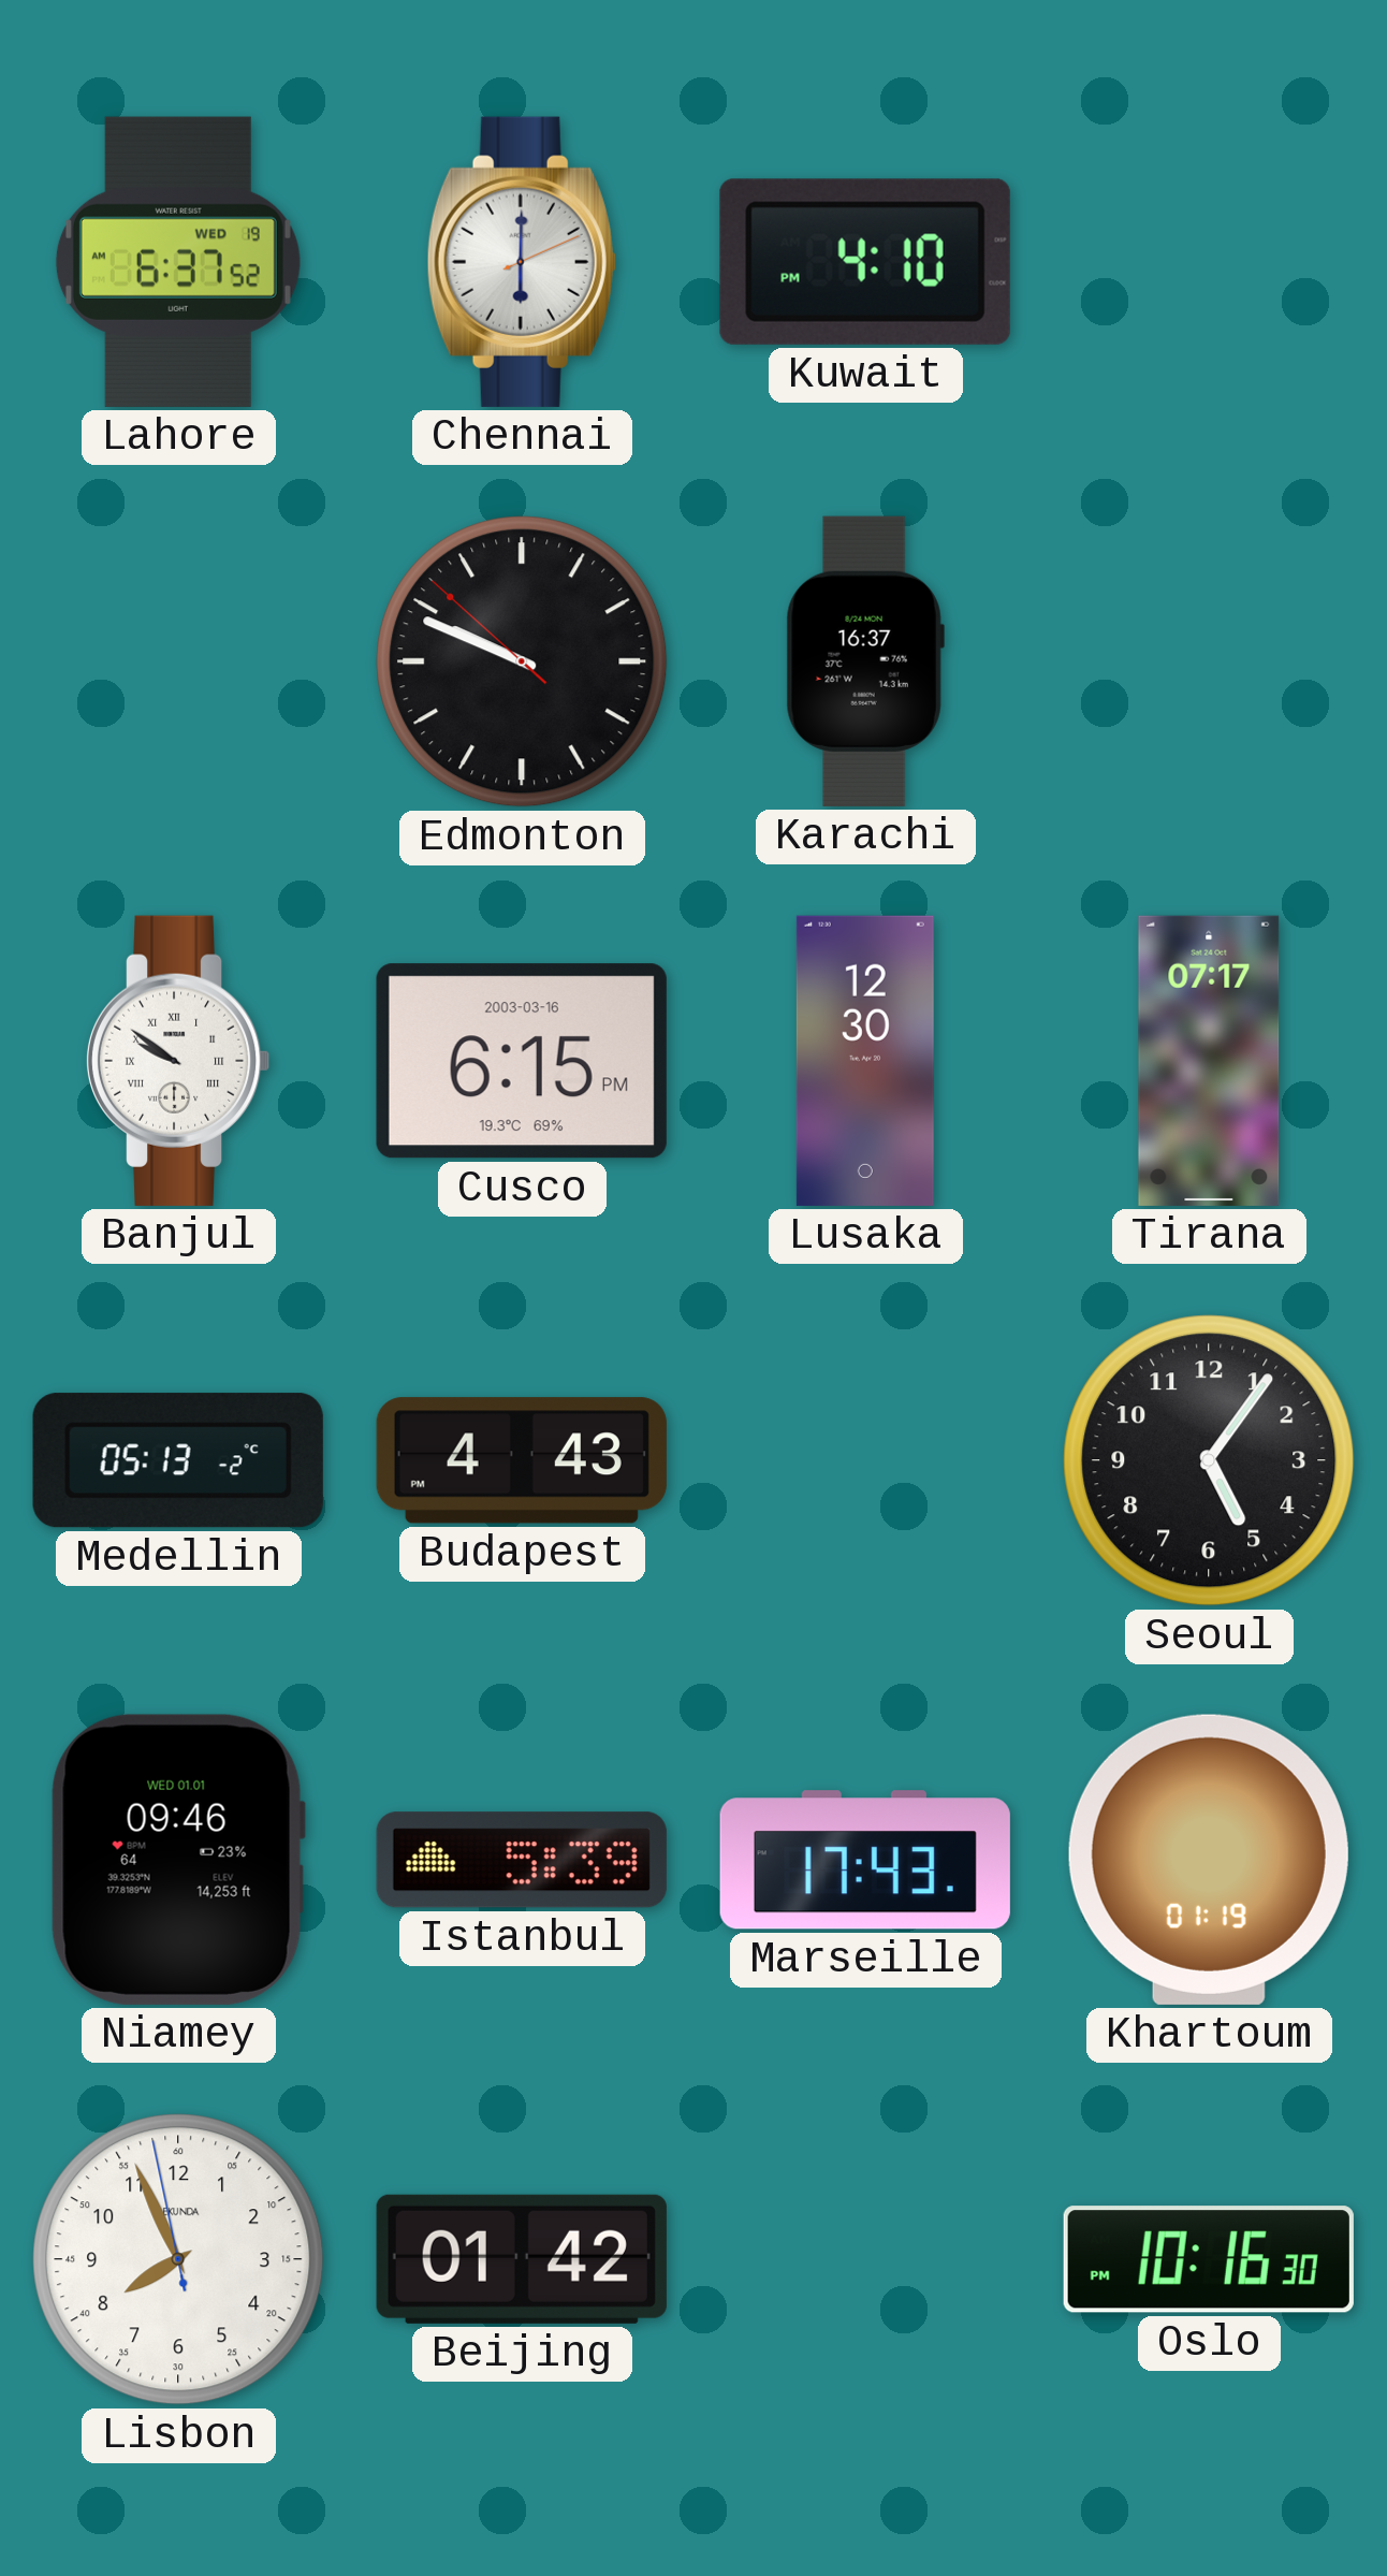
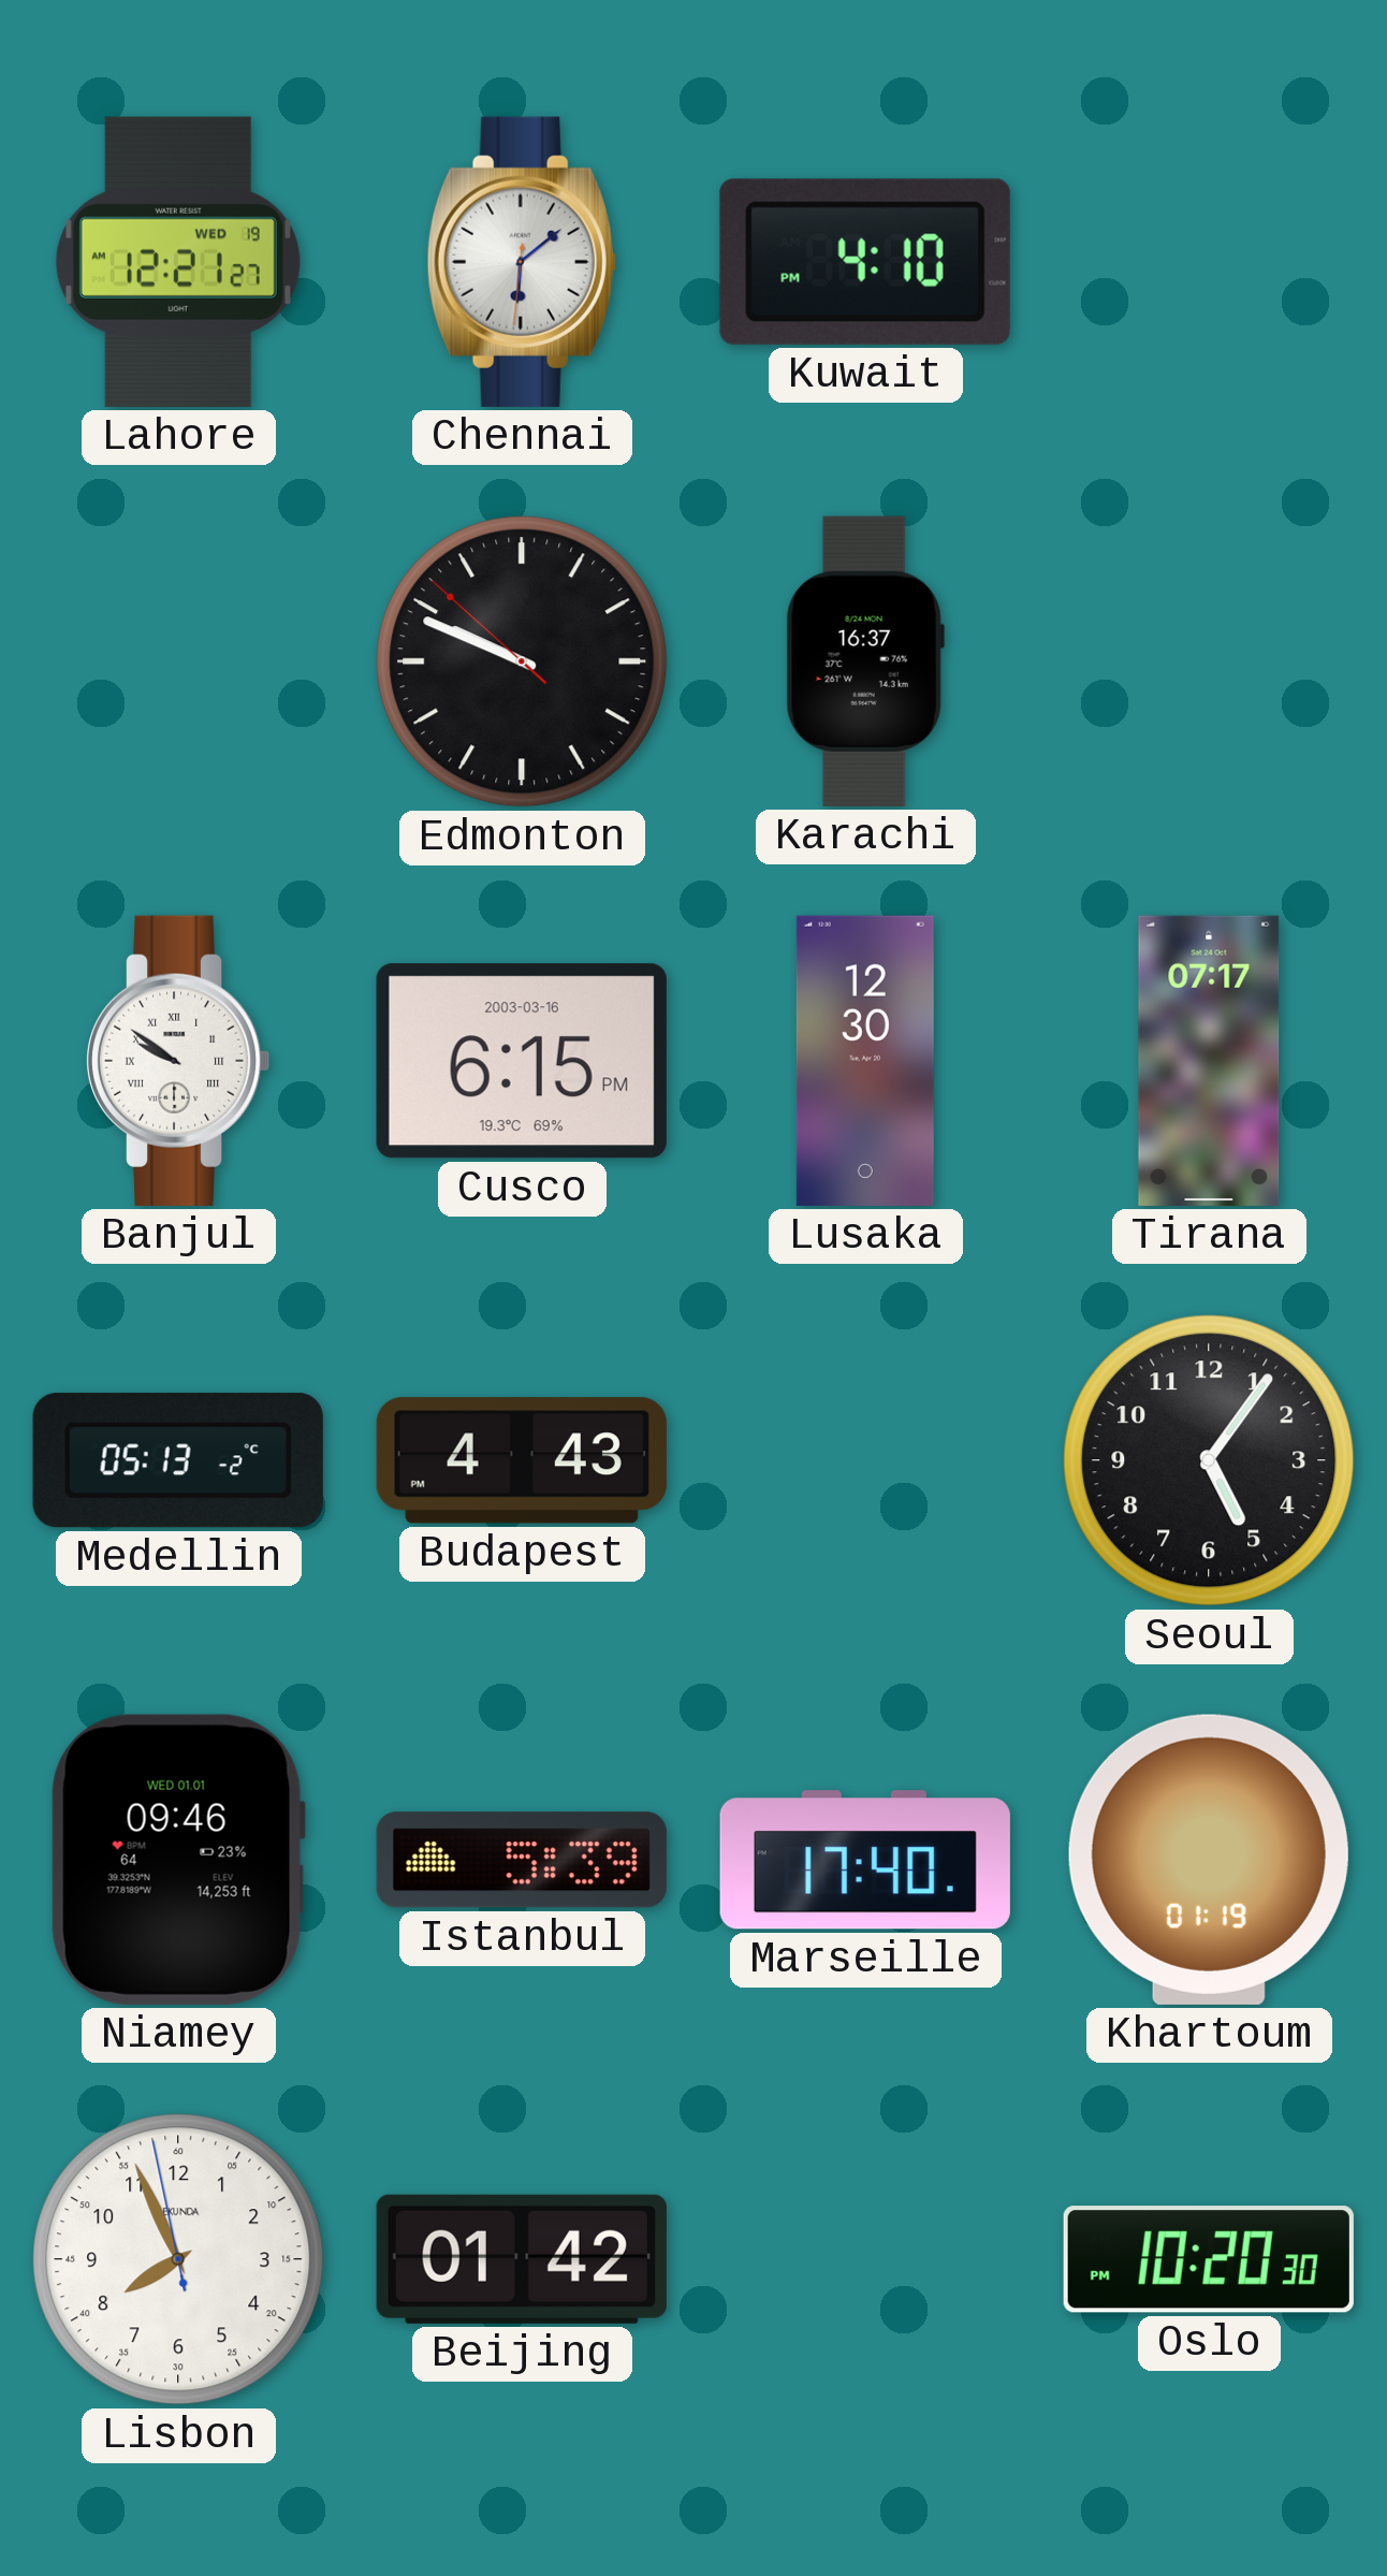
Lahore: 6:37 -> 12:21 (178, 262)
Chennai: 6:00 -> 6:08 (522, 262)
Marseille: 17:43 -> 17:40 (865, 1860)
Oslo: 10:16 -> 10:20 (1209, 2259)
